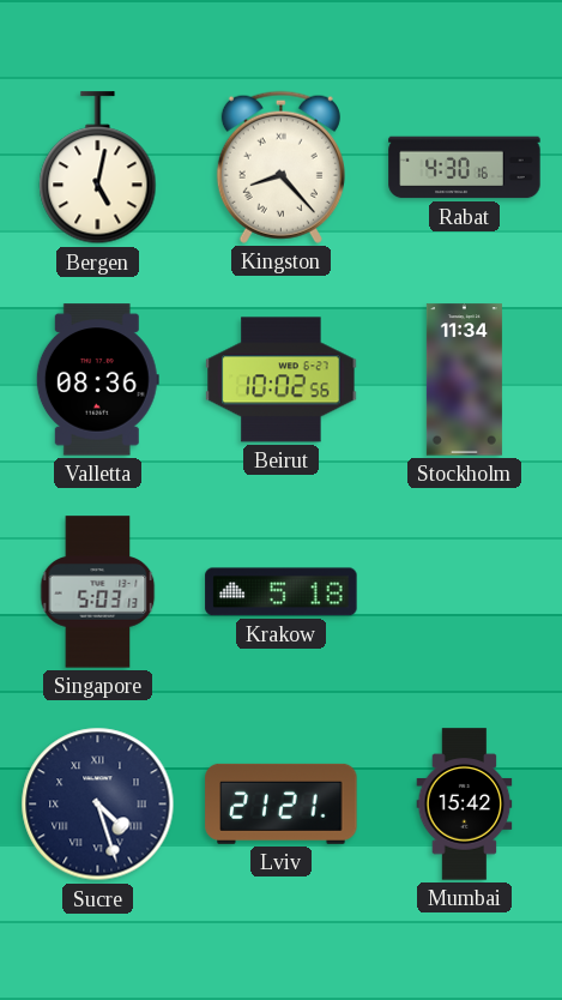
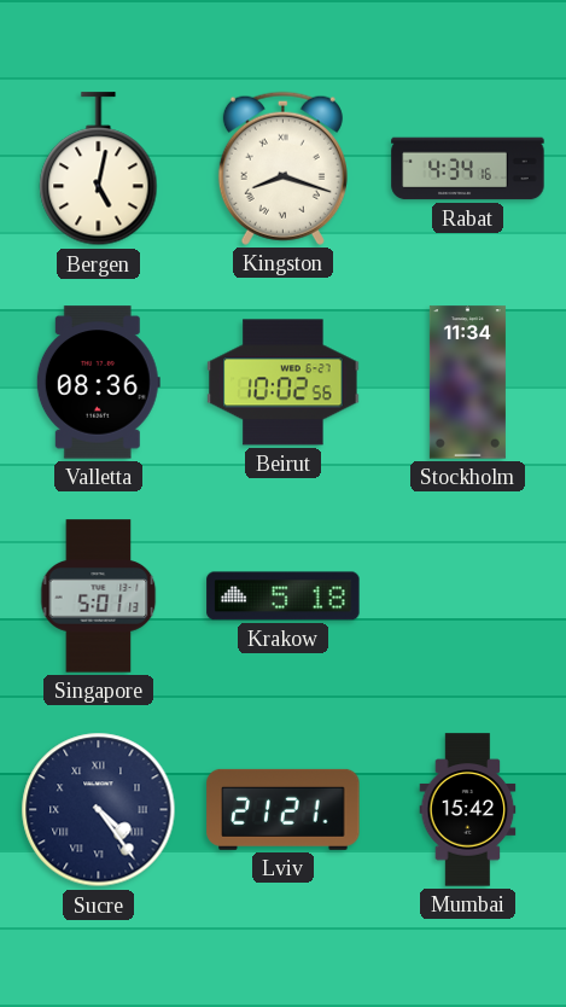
Kingston: 8:23 -> 8:18 (282, 168)
Rabat: 4:30 -> 4:34 (468, 169)
Singapore: 5:03 -> 5:01 (99, 596)
Sucre: 4:27 -> 4:24 (99, 810)
